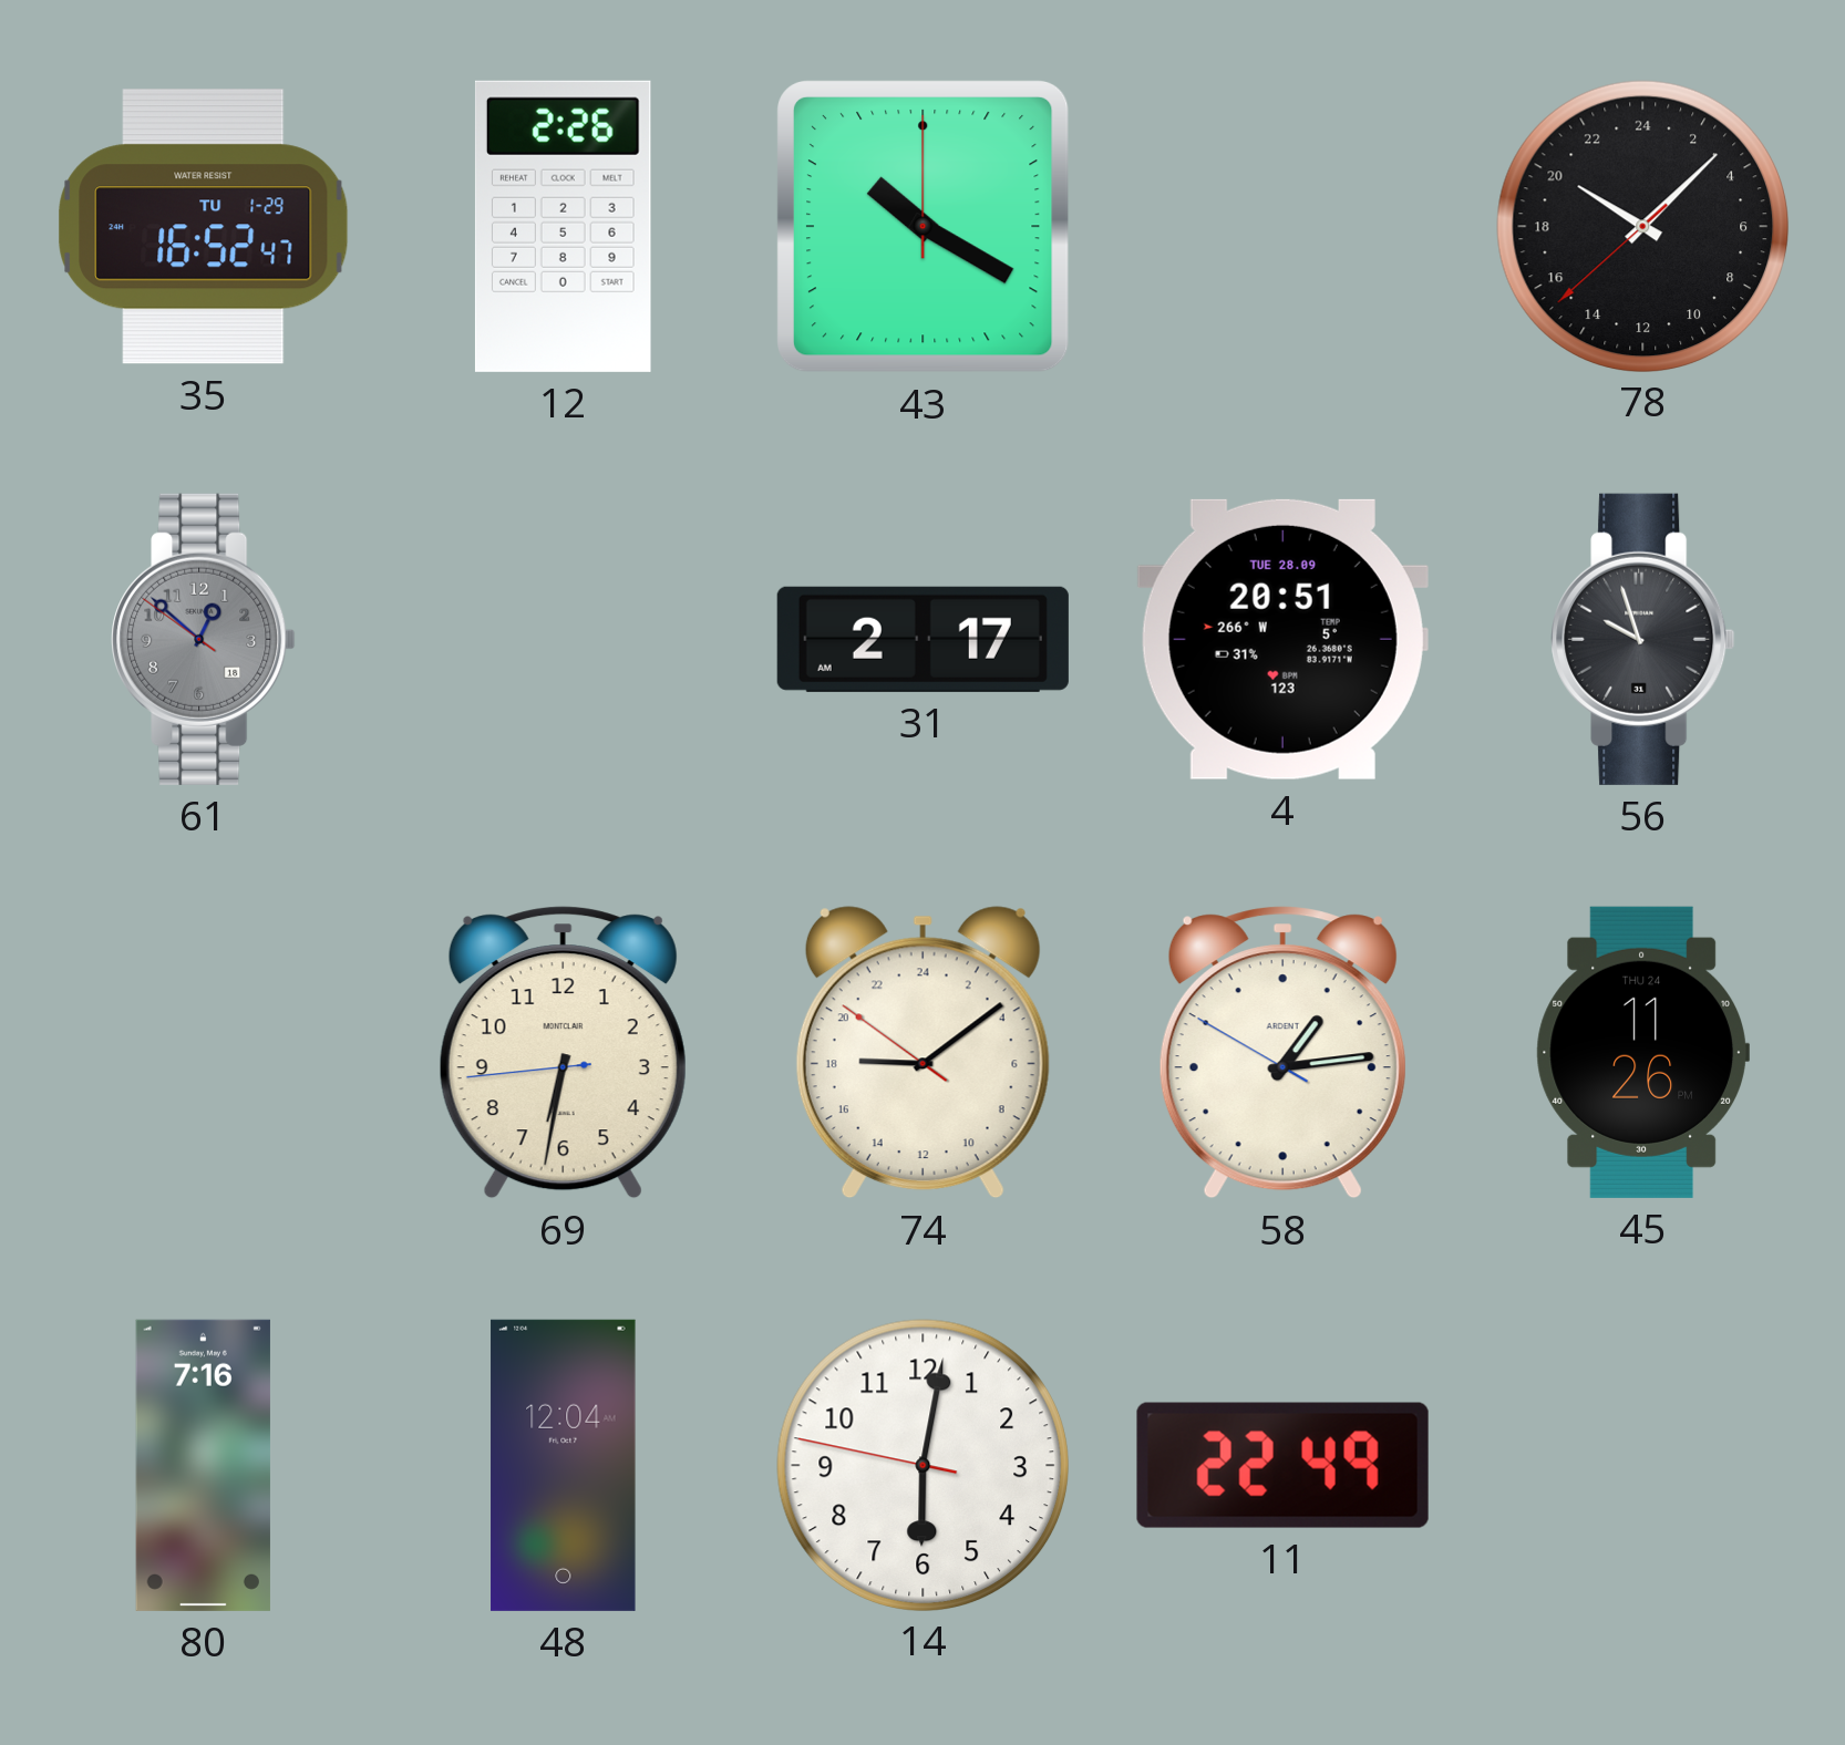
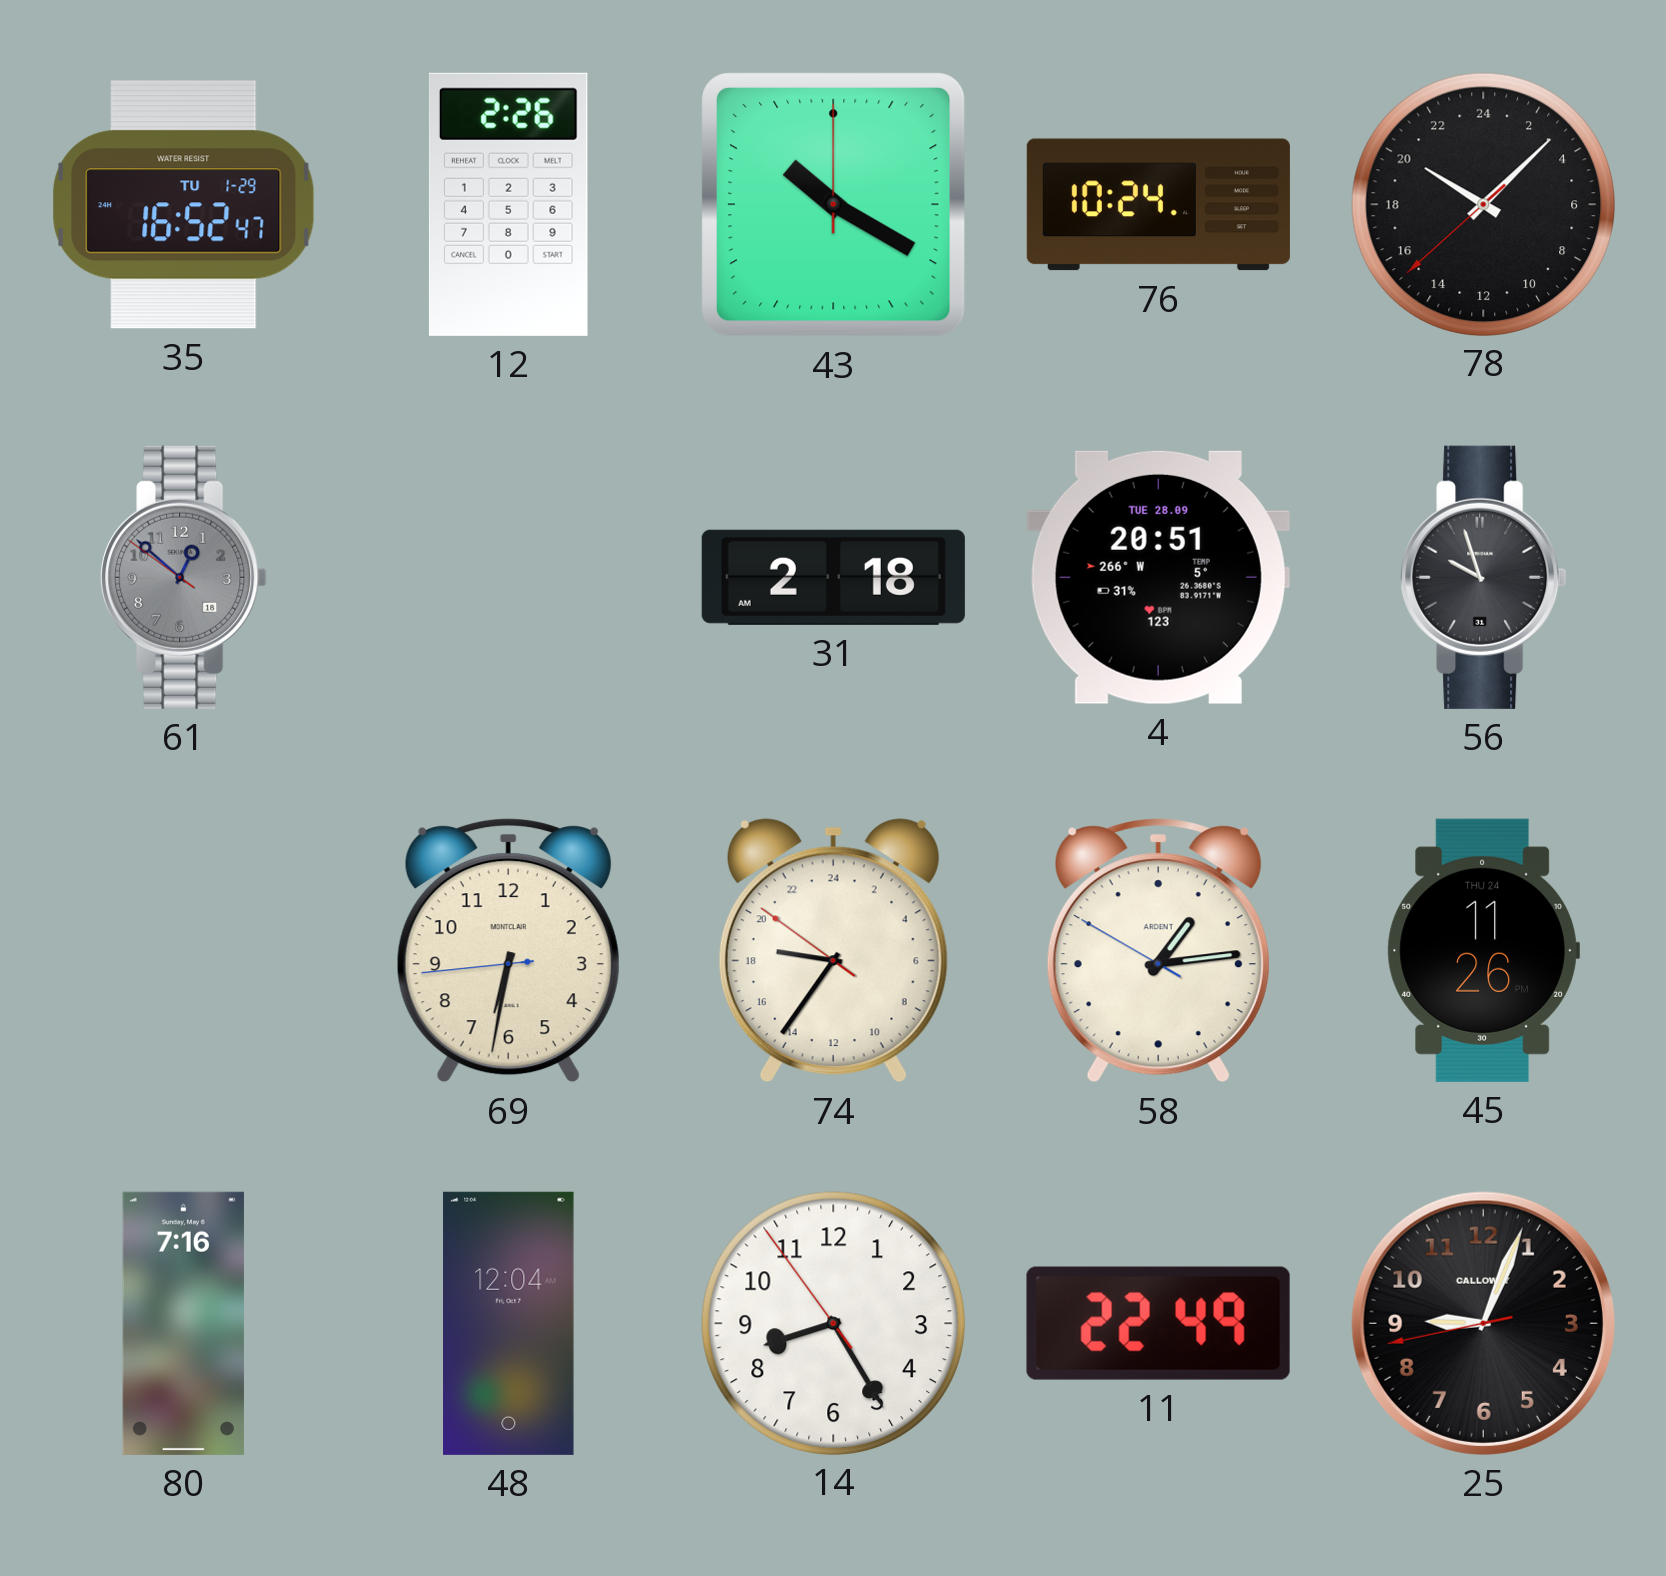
76: none -> 10:24 (1158, 205)
31: 2:17 -> 2:18 (833, 577)
74: 18:08 -> 18:35 (833, 951)
14: 6:01 -> 8:24 (833, 1323)
25: none -> 9:03 (1483, 1323)
